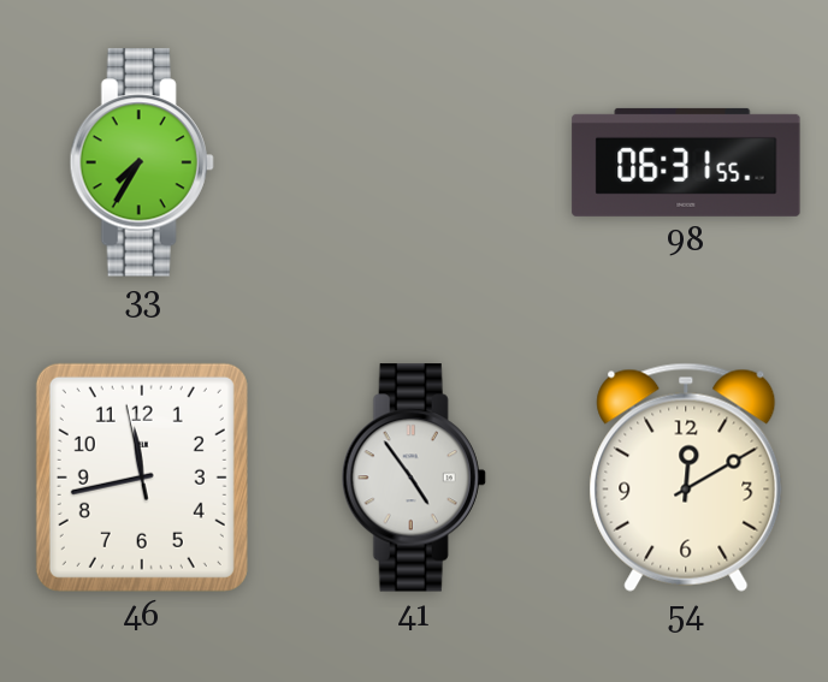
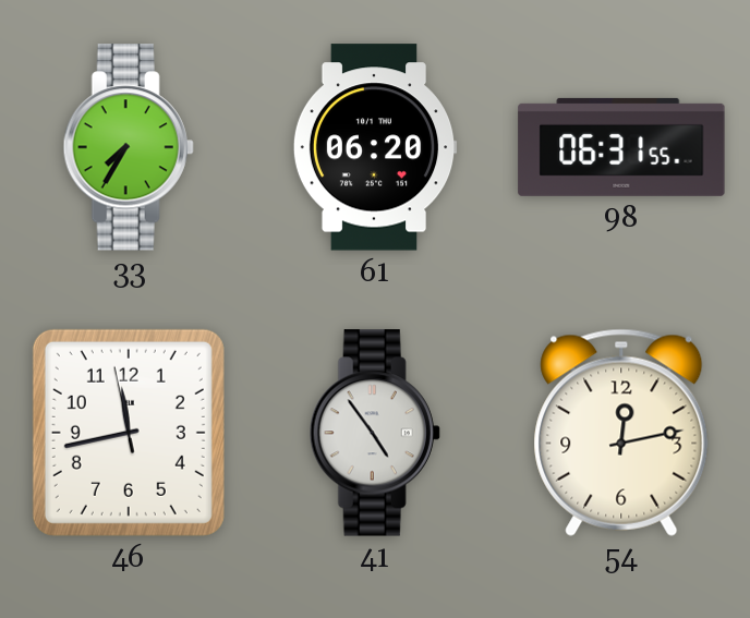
61: none -> 06:20 (375, 147)
54: 12:10 -> 12:13 (621, 433)
